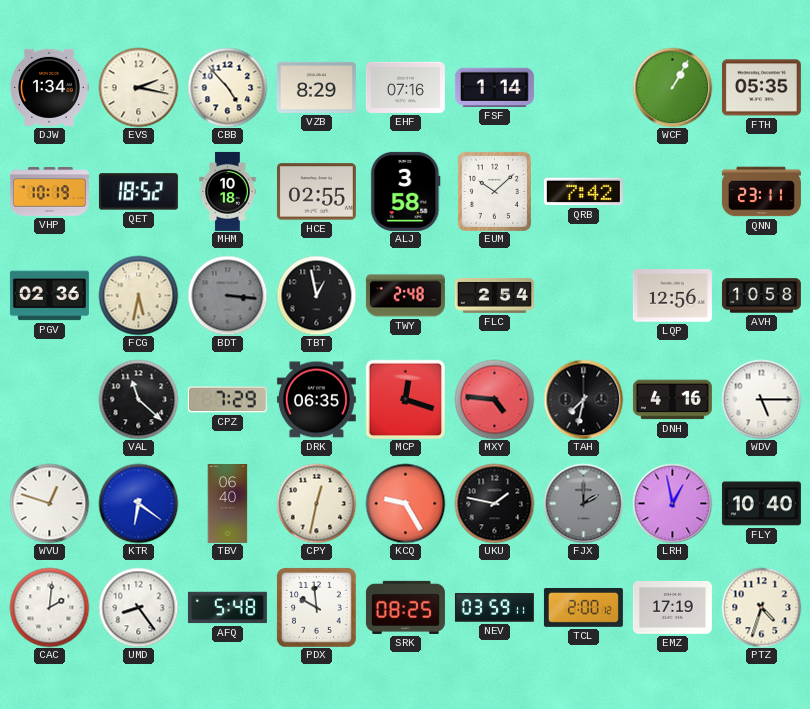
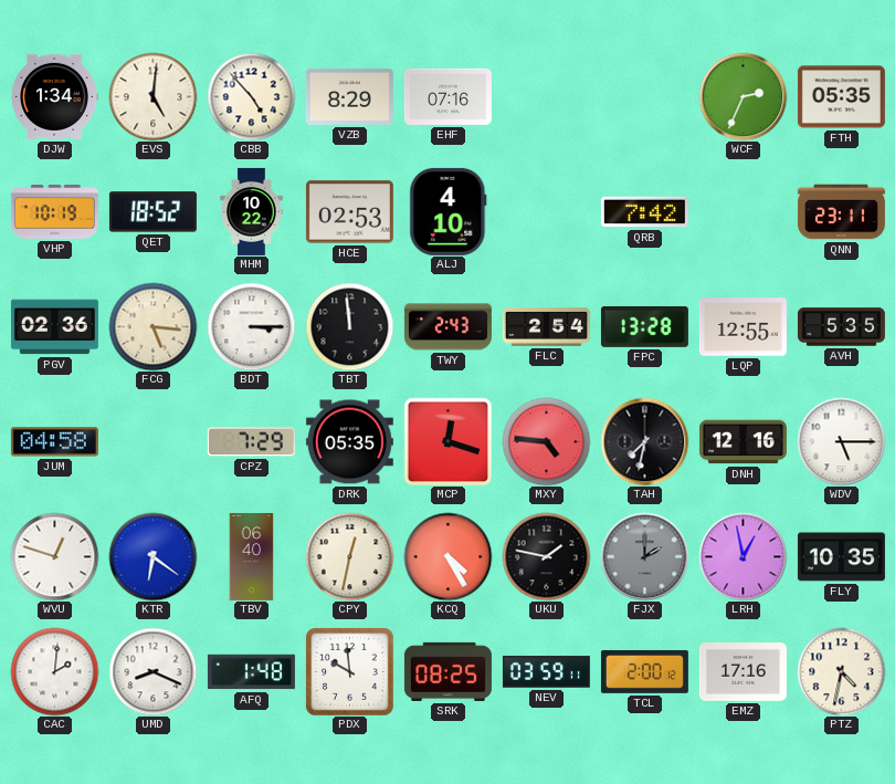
EVS: 2:17 -> 5:01 (152, 96)
FSF: 1:14 -> none (494, 87)
WCF: 1:05 -> 2:34 (743, 96)
MHM: 10:18 -> 10:22 (252, 211)
HCE: 02:55 -> 02:53 (349, 212)
ALJ: 3:58 -> 4:10 (449, 211)
EUM: 10:08 -> none (494, 191)
FCG: 5:32 -> 5:16 (152, 326)
BDT: 3:16 -> 3:15 (251, 326)
BDT dial: grey -> white (251, 326)
TBT: 12:58 -> 11:59 (349, 326)
TWY: 2:48 -> 2:43 (447, 327)
FPC: none -> 13:28 (644, 327)
LQP: 12:56 -> 12:55 (743, 327)
AVH: 10:58 -> 5:35 (841, 327)
JUM: none -> 04:58 (54, 442)
VAL: 11:22 -> none (138, 399)
DRK: 06:35 -> 05:35 (349, 442)
DNH: 4:16 -> 12:16 (743, 442)
KCQ: 9:25 -> 4:25 (447, 556)
FLY: 10:40 -> 10:35 (841, 557)
UMD: 8:24 -> 8:19 (152, 671)
AFQ: 5:48 -> 1:48 (251, 672)
EMZ: 17:19 -> 17:16 (743, 672)
PTZ: 4:33 -> 4:32 (841, 671)
